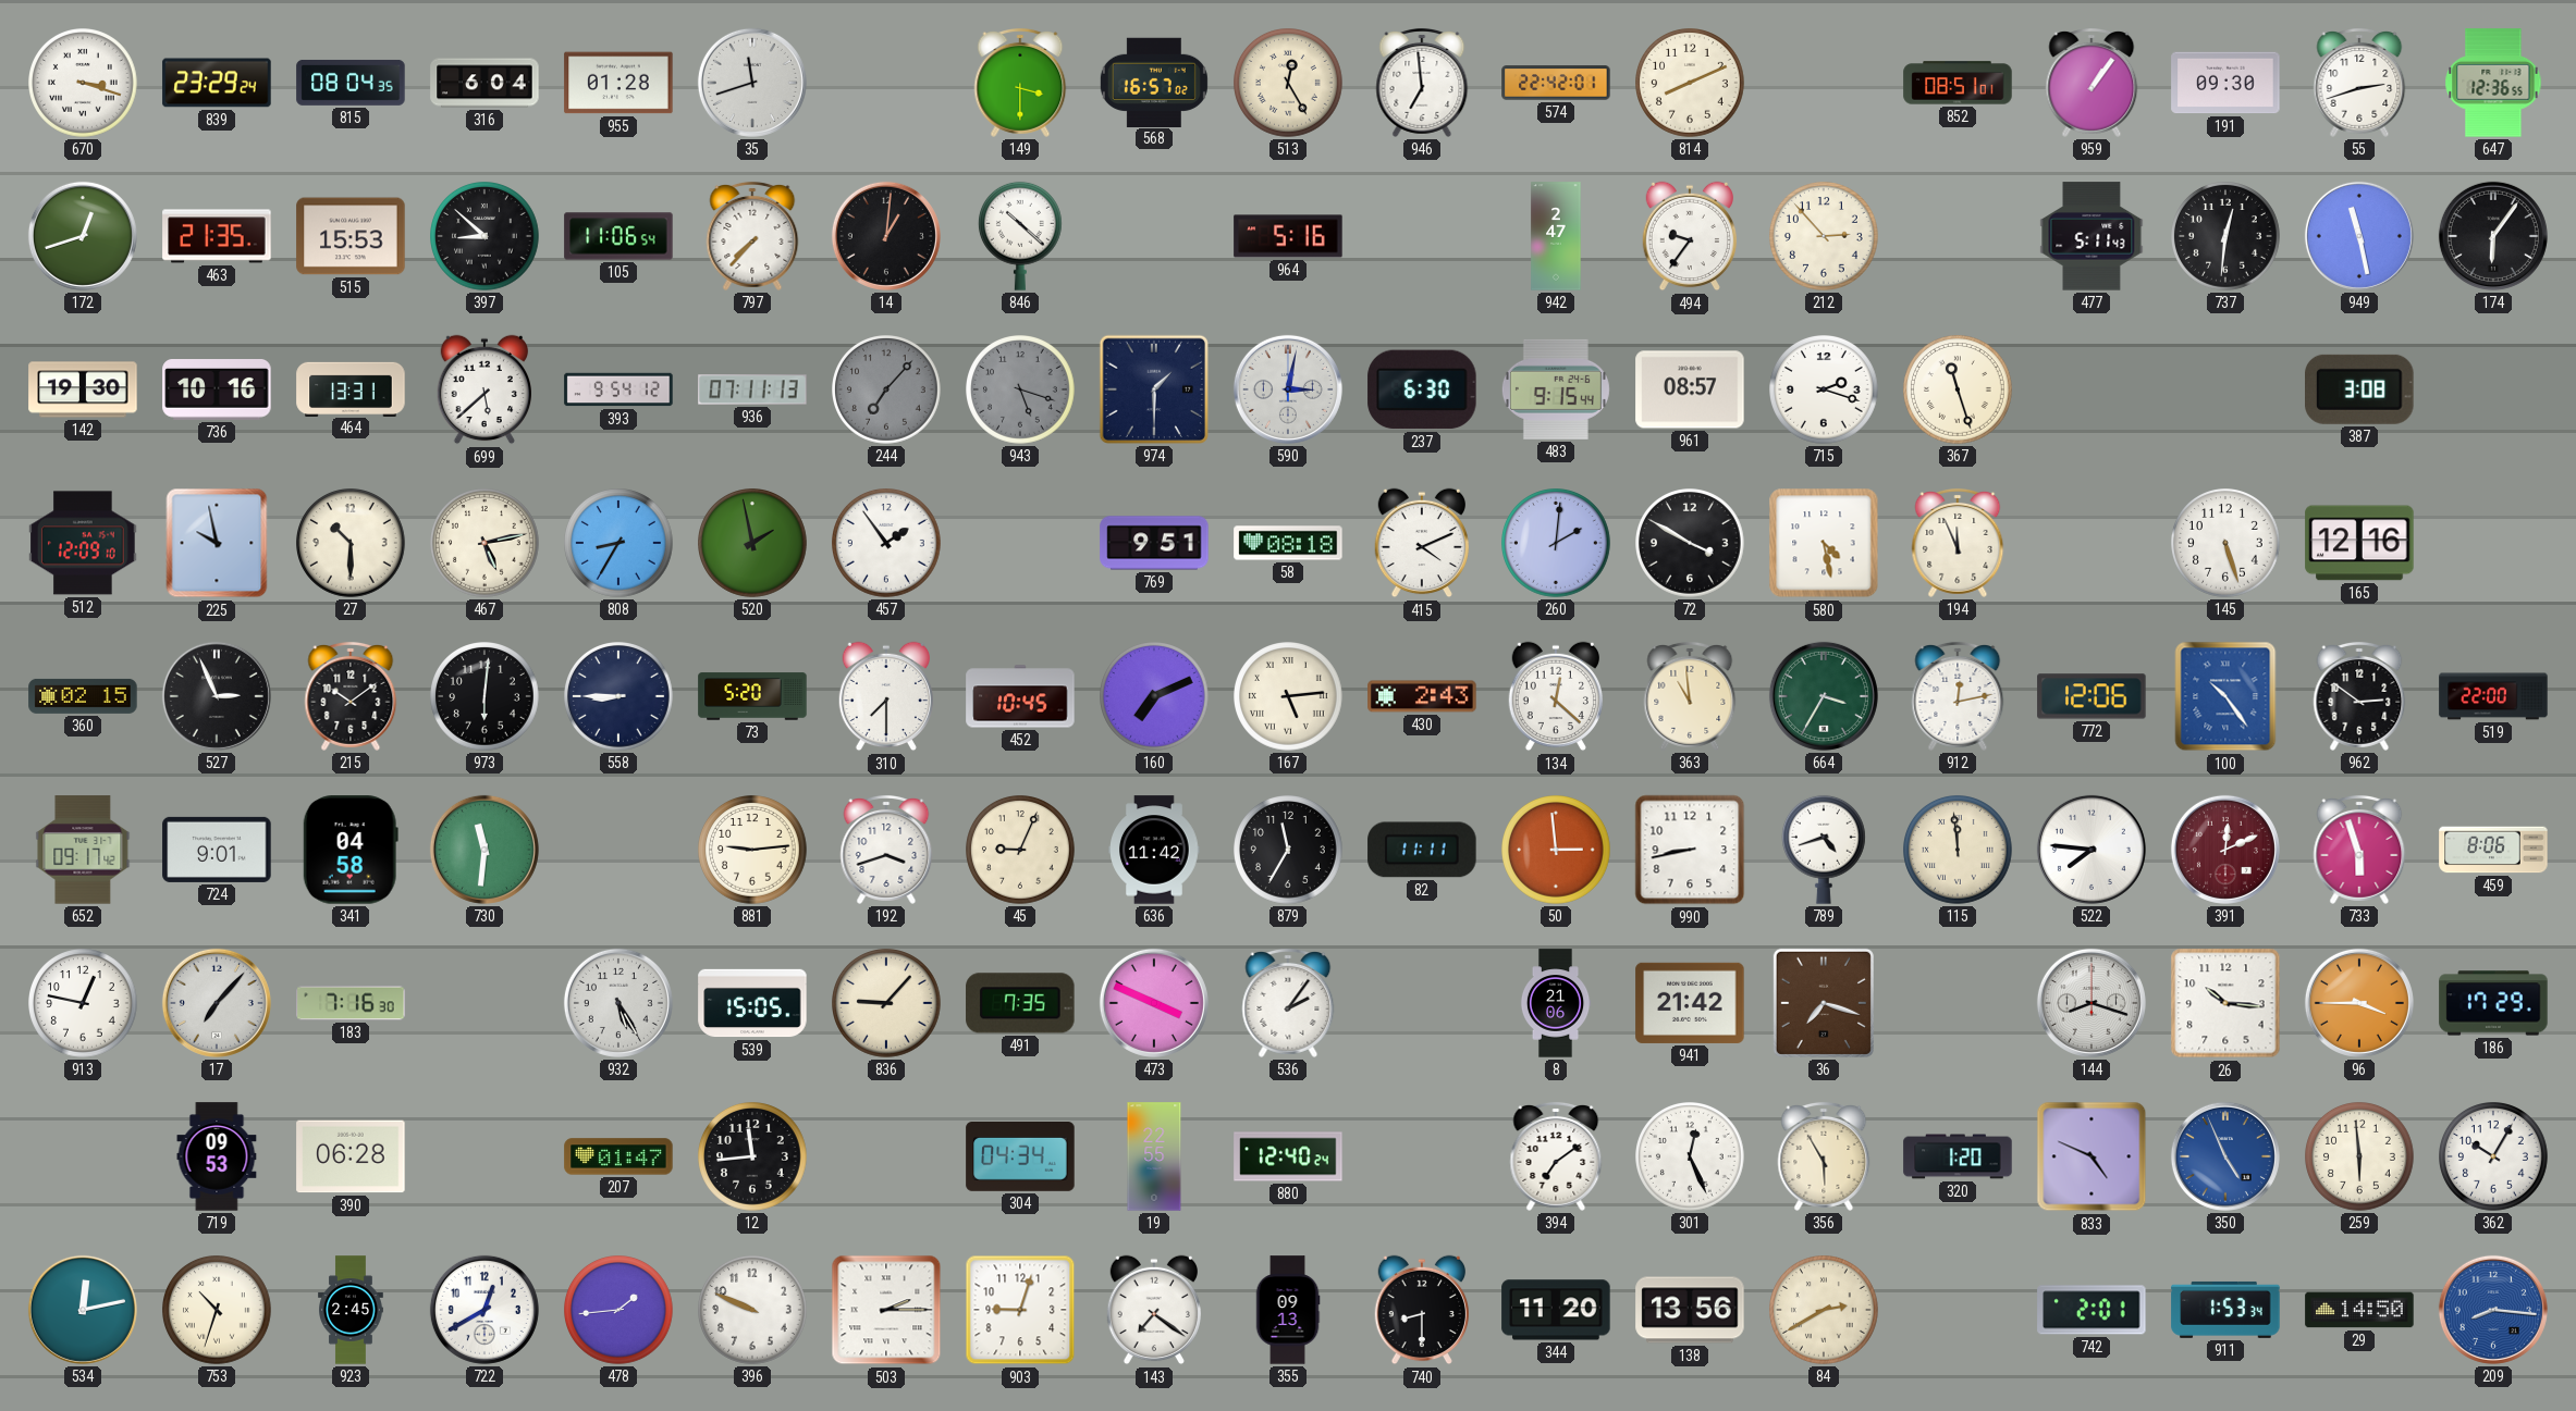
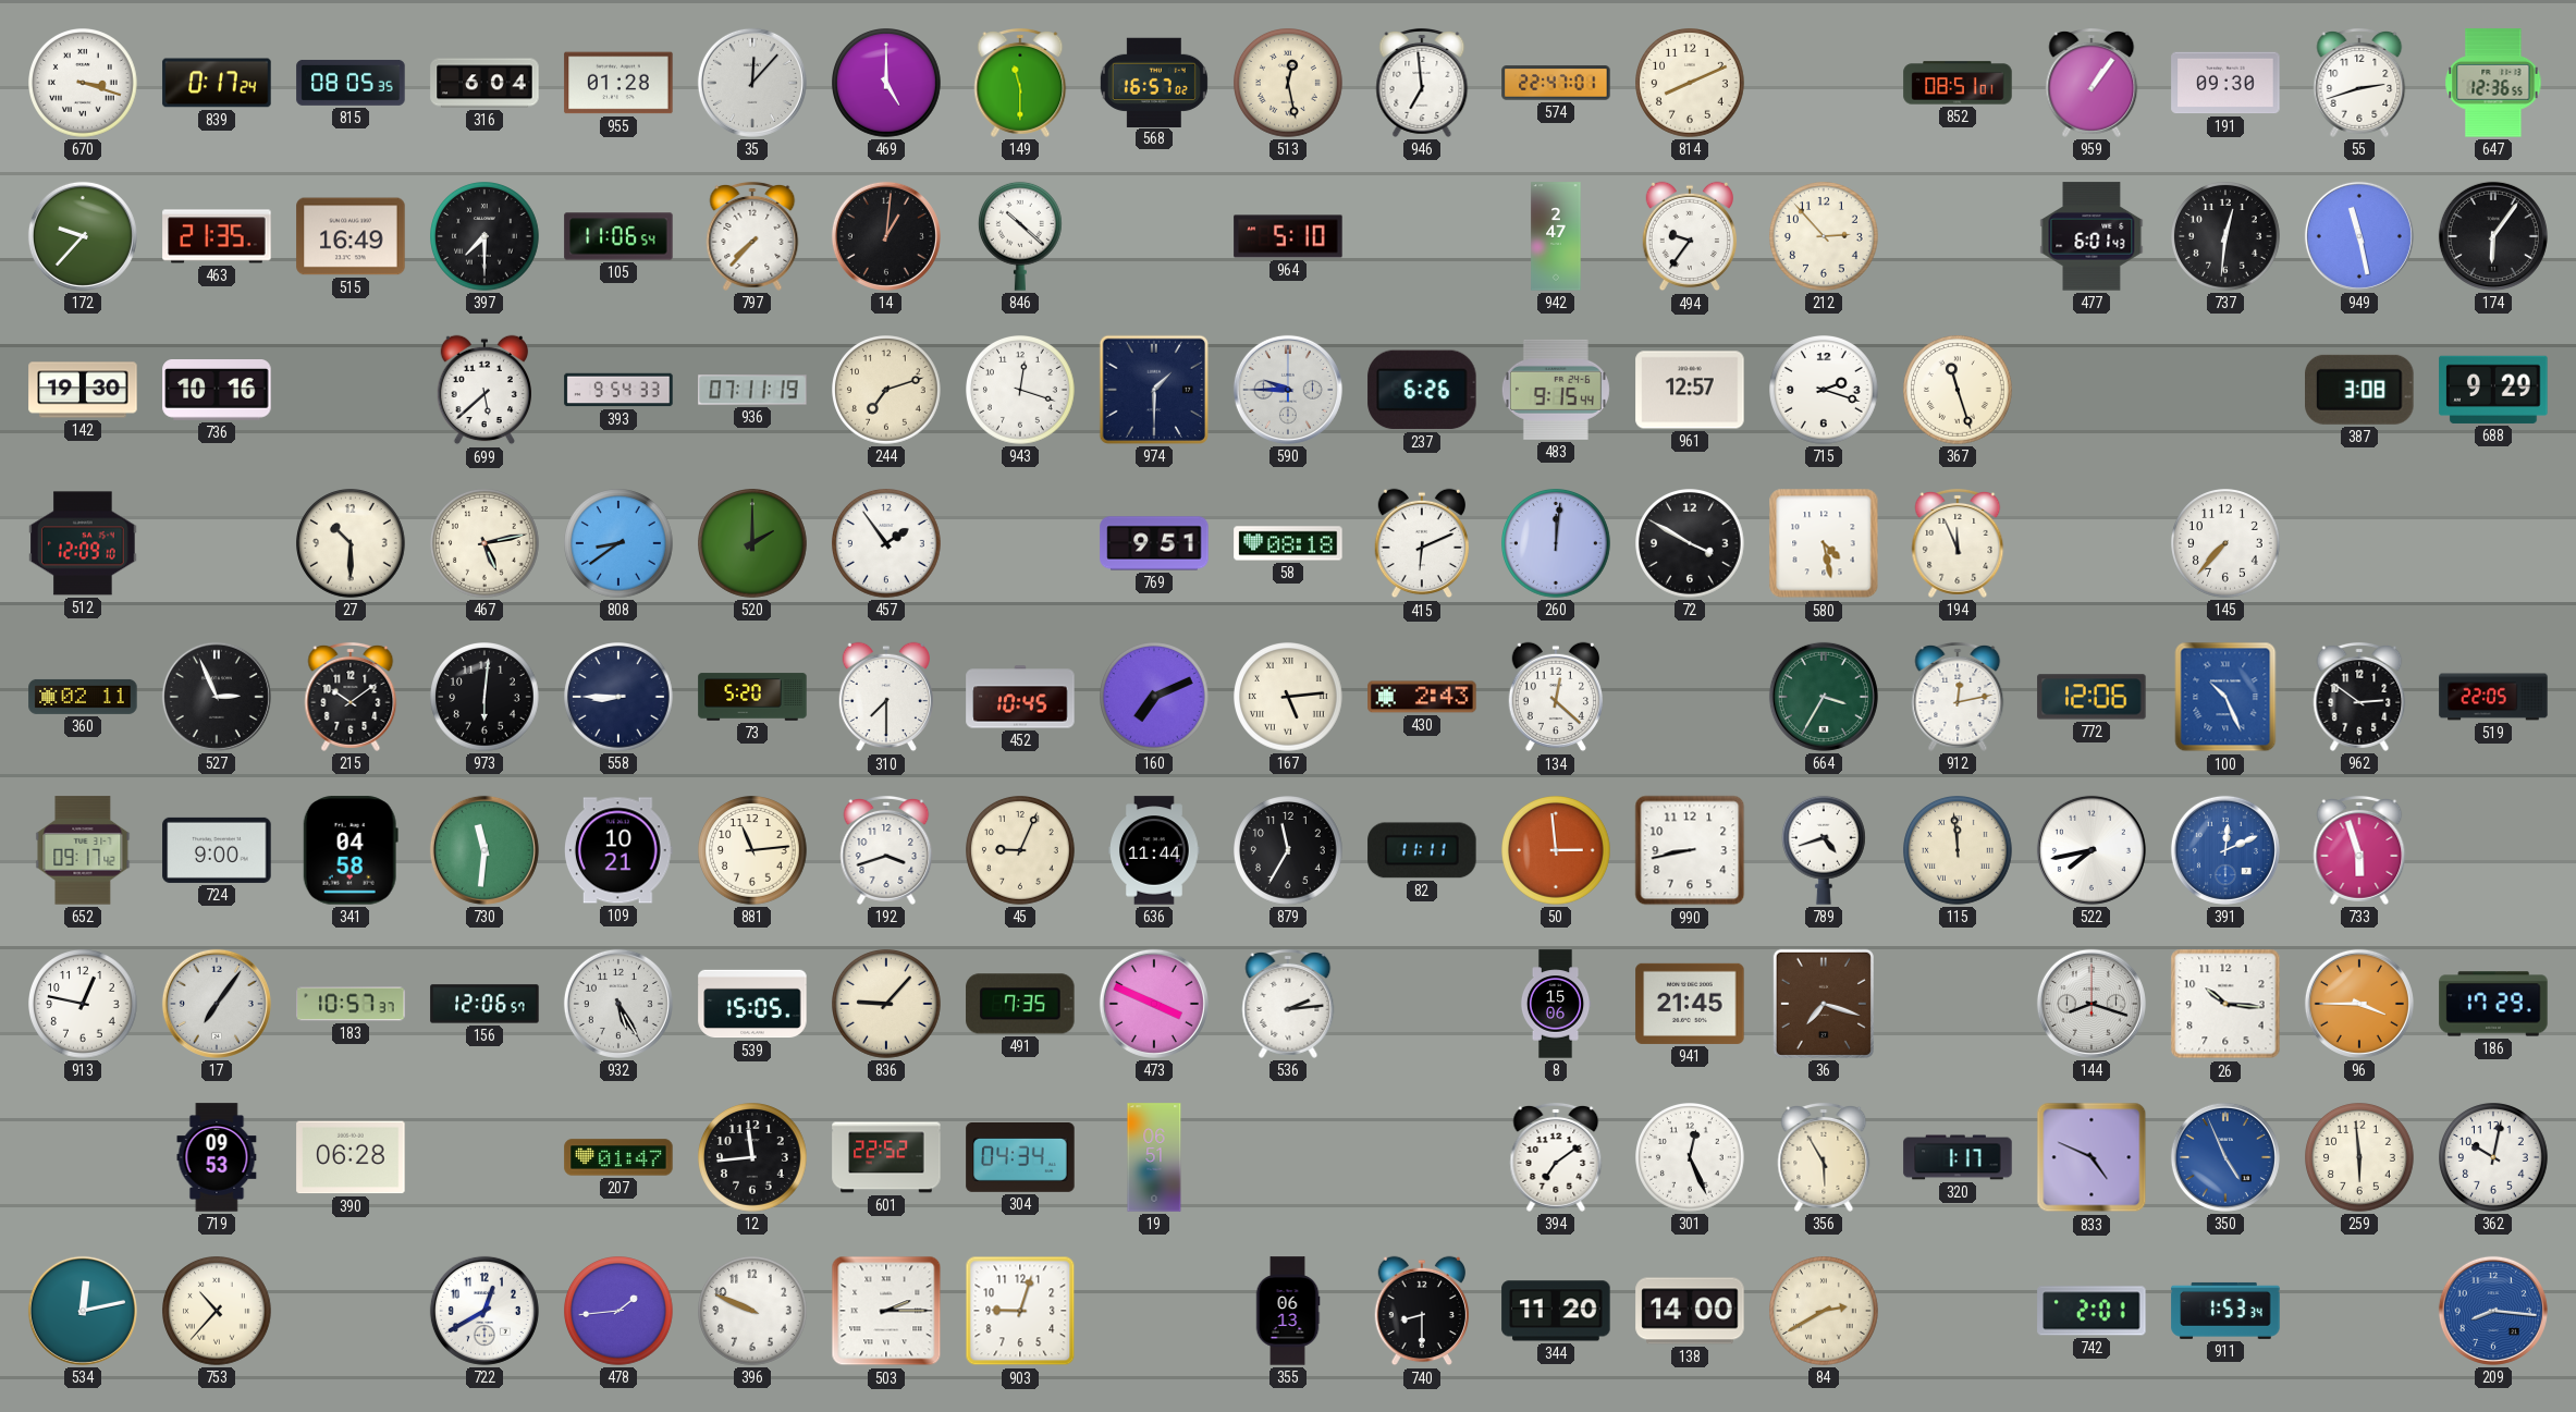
839: 23:29 -> 0:17 (217, 83)
815: 08:04 -> 08:05 (351, 83)
35: 11:42 -> 12:07 (752, 83)
469: none -> 5:00 (887, 84)
149: 3:30 -> 11:30 (1020, 83)
513: 12:25 -> 12:28 (1289, 84)
574: 22:42 -> 22:47 (1556, 83)
172: 12:42 -> 9:37 (83, 236)
515: 15:53 -> 16:49 (351, 236)
397: 8:52 -> 7:30 (486, 237)
964: 5:16 -> 5:10 (1288, 236)
477: 5:11 -> 6:01 (2092, 236)
464: 13:31 -> none (351, 388)
393: 9:54:12 -> 9:54:33 (618, 390)
936: 07:11:13 -> 07:11:19 (752, 390)
244: 7:07 -> 7:12 (887, 391)
244 dial: grey -> cream (887, 391)
943: 5:18 -> 12:18 (1021, 391)
943 dial: grey -> white (1021, 391)
590: 3:02 -> 9:45 (1288, 390)
237: 6:30 -> 6:26 (1422, 390)
961: 08:57 -> 12:57 (1690, 390)
688: none -> 9:29 (2493, 390)
225: 9:58 -> none (217, 543)
808: 8:35 -> 8:39 (620, 544)
520: 1:58 -> 2:00 (753, 544)
415: 4:11 -> 6:11 (1421, 543)
260: 2:01 -> 12:01 (1557, 544)
145: 5:27 -> 7:37 (2227, 544)
165: 12:16 -> none (2359, 543)
360: 02:15 -> 02:11 (83, 697)
363: 10:59 -> none (1690, 696)
100: 10:24 -> 10:26 (2225, 697)
519: 22:00 -> 22:05 (2493, 697)
724: 9:01 -> 9:00 (217, 850)
109: none -> 10:21 (618, 850)
881: 9:14 -> 11:14 (753, 851)
636: 11:42 -> 11:44 (1154, 850)
522: 7:46 -> 7:43 (2092, 850)
391 dial: burgundy -> blue (2225, 850)
459: 8:06 -> none (2493, 850)
17: 7:07 -> 7:06 (217, 1004)
183: 7:16 -> 10:57 (351, 1004)
156: none -> 12:06 (484, 1004)
536: 2:06 -> 2:14 (1288, 1004)
8: 21:06 -> 15:06 (1556, 1004)
941: 21:42 -> 21:45 (1690, 1004)
601: none -> 22:52 (886, 1157)
19: 22:55 -> 06:51 (1154, 1157)
880: 12:40 -> none (1288, 1156)
320: 1:20 -> 1:17 (1958, 1157)
362: 10:05 -> 10:02 (2494, 1158)
753: 10:33 -> 10:37 (218, 1312)
923: 2:45 -> none (352, 1310)
143: 7:21 -> none (1153, 1310)
355: 09:13 -> 06:13 (1288, 1311)
138: 13:56 -> 14:00 (1690, 1311)
29: 14:50 -> none (2359, 1310)
